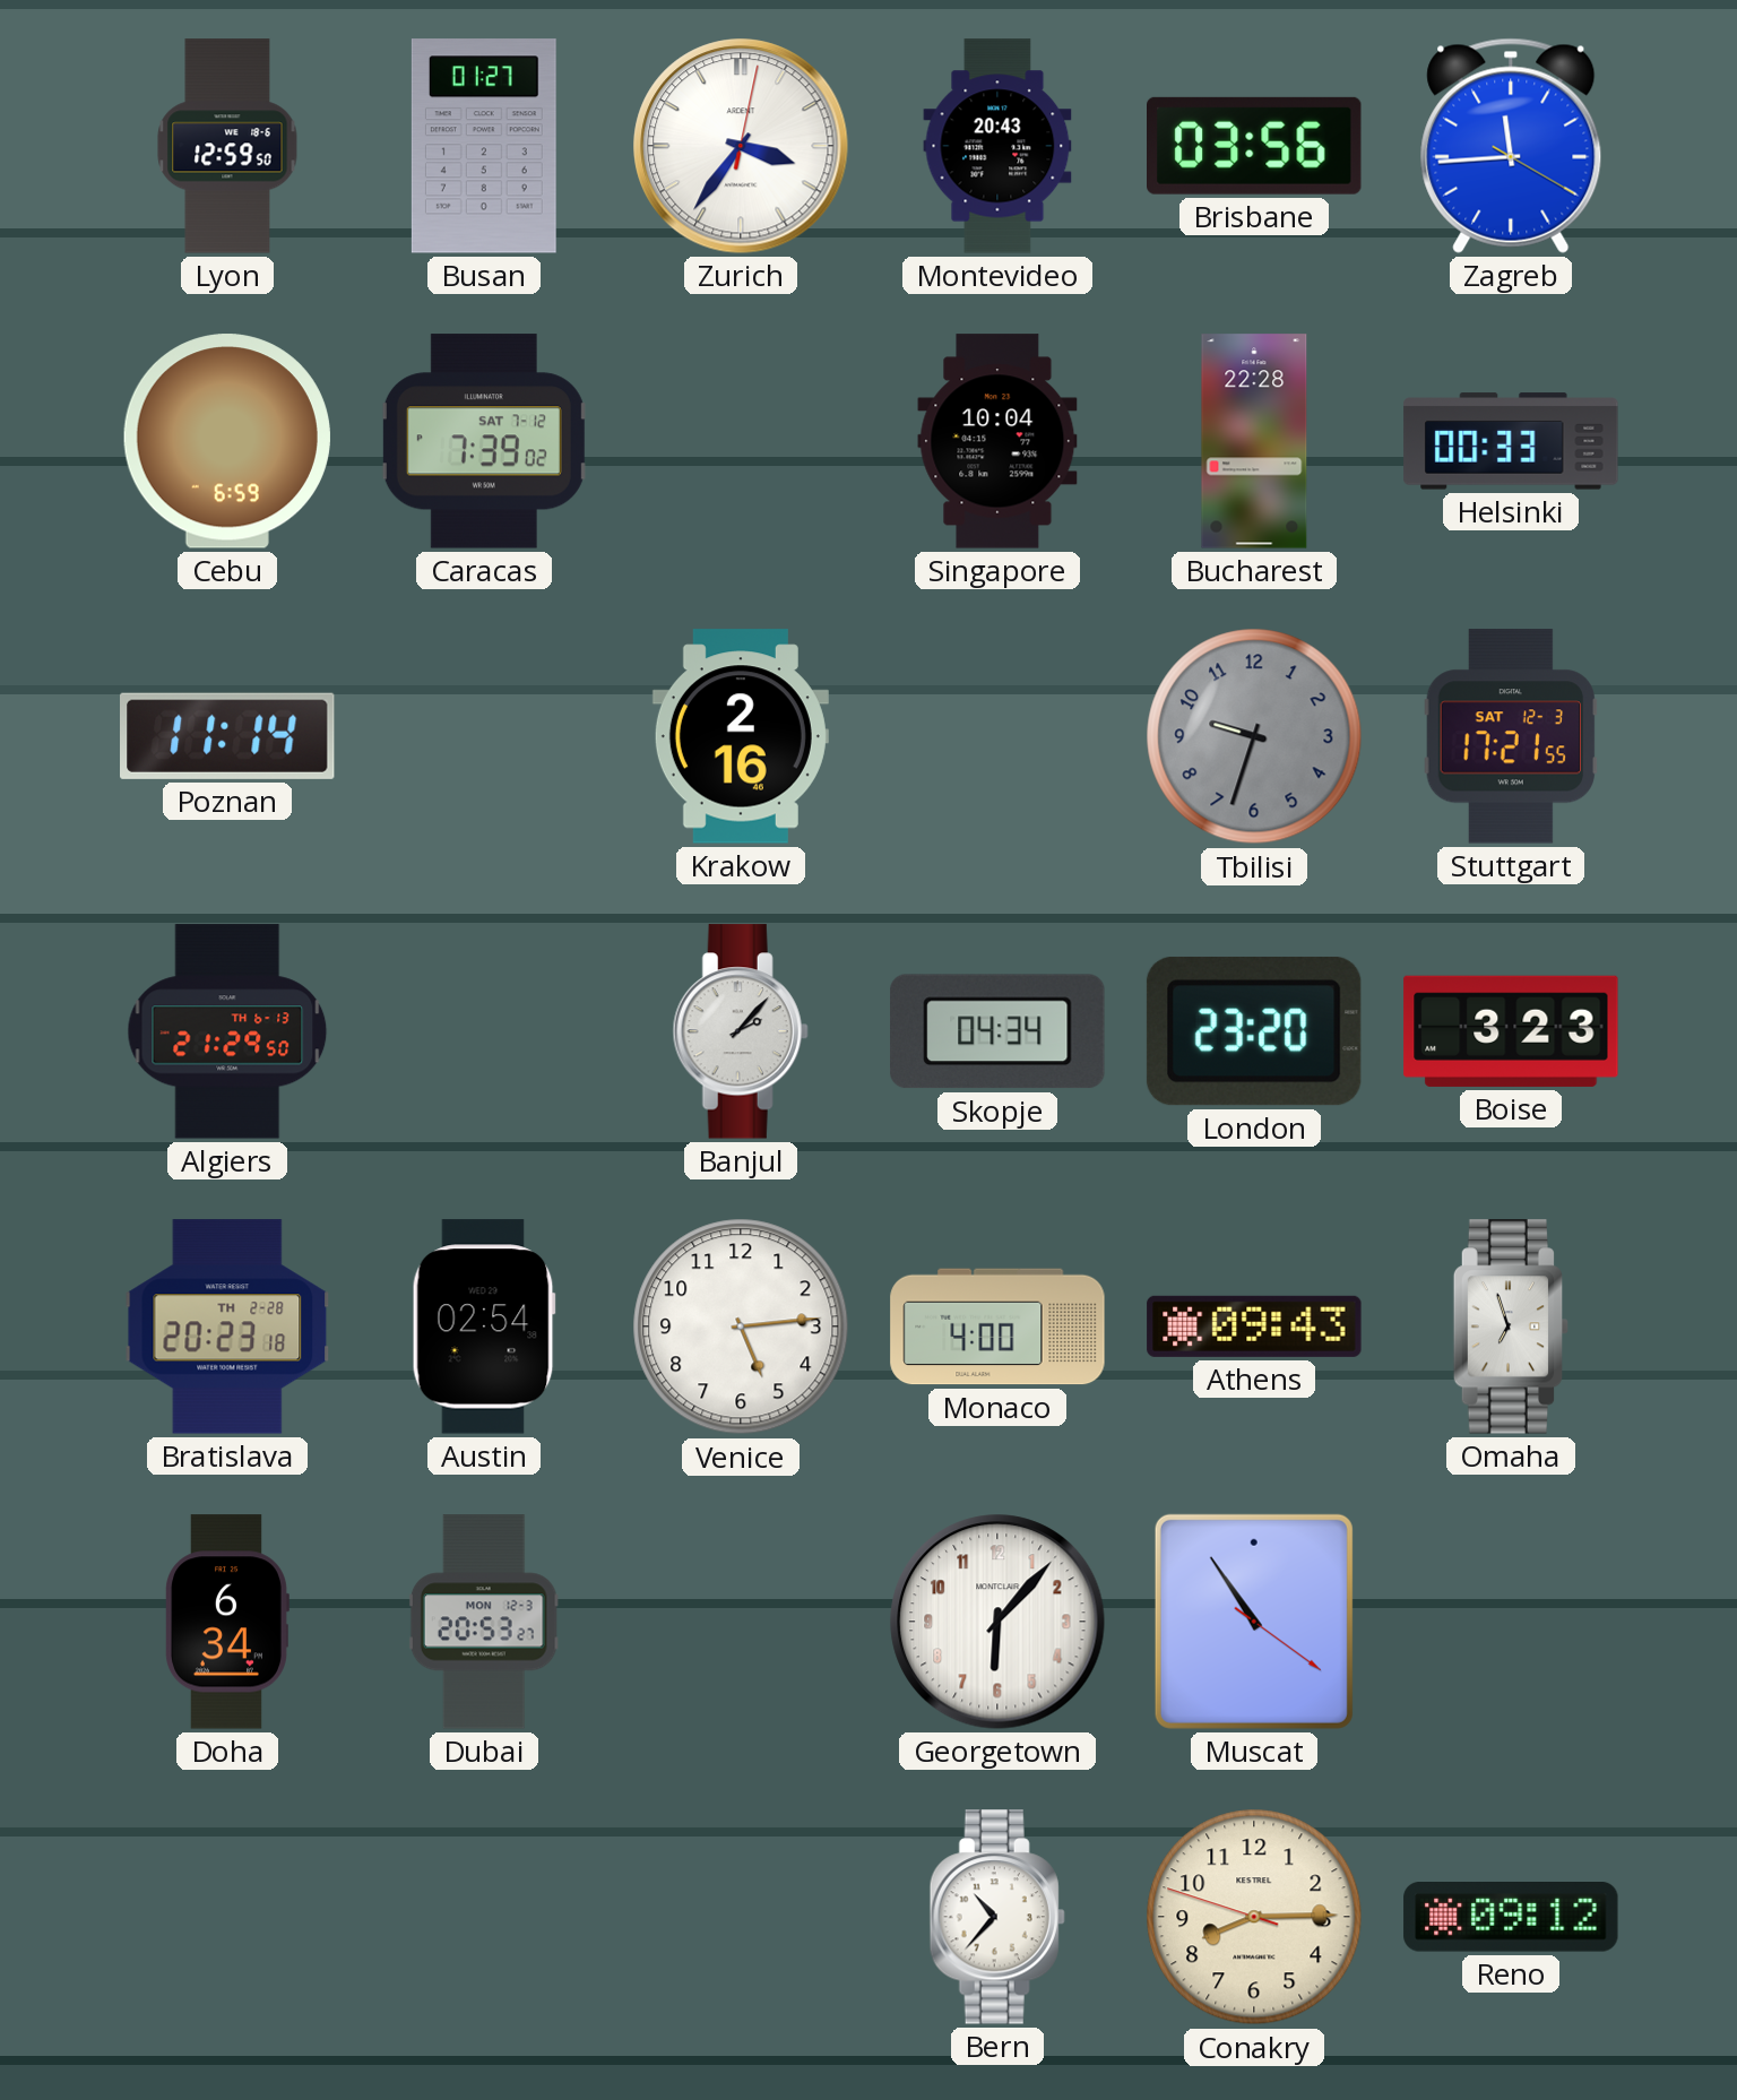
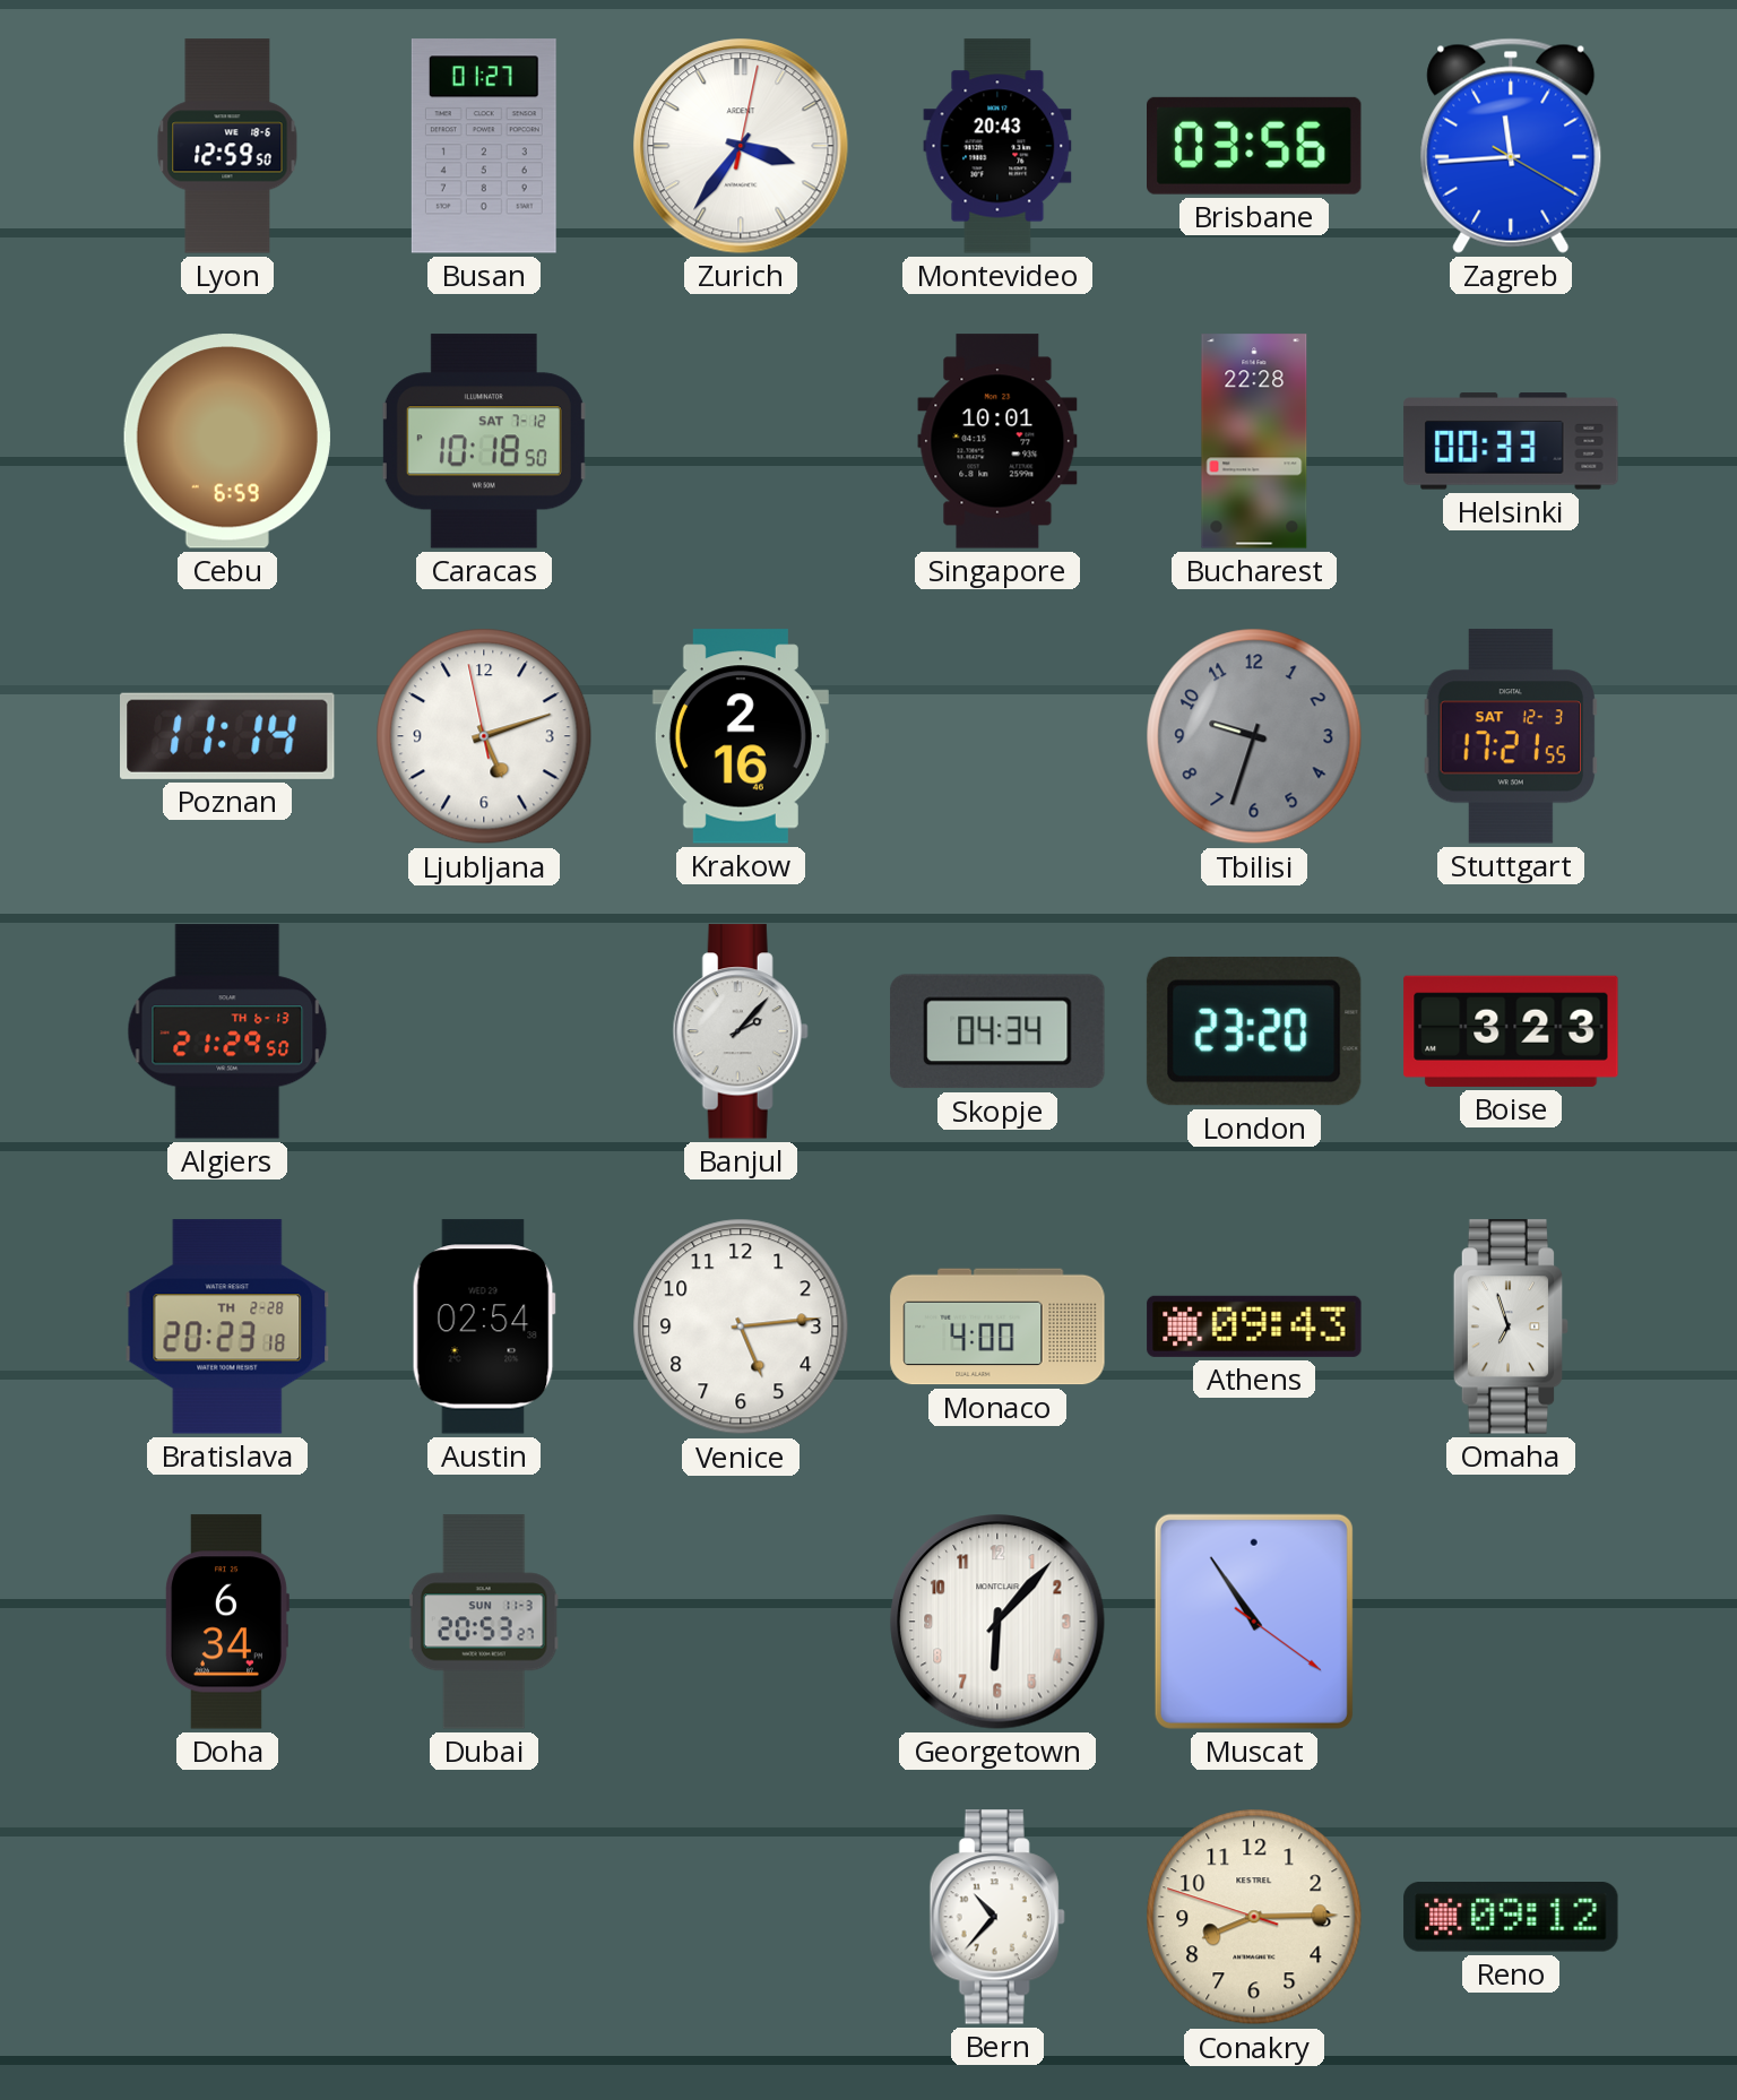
Caracas: 7:39 -> 10:18 (484, 441)
Singapore: 10:04 -> 10:01 (997, 441)
Ljubljana: none -> 5:11 (484, 736)
Dubai date: MON 12-3 -> SUN 11-3 (484, 1622)
